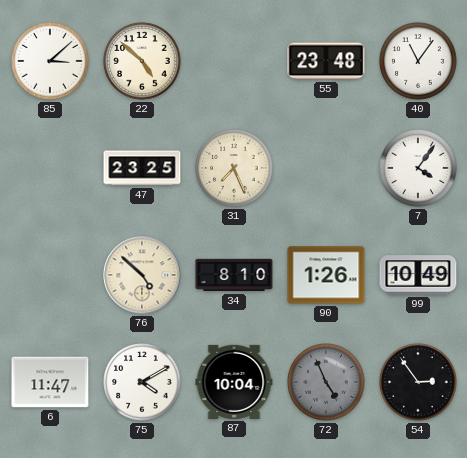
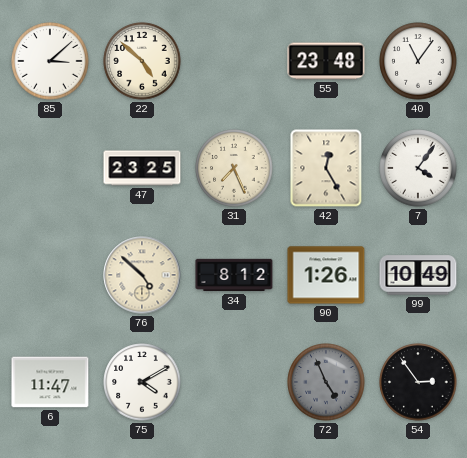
42: none -> 12:25 (326, 168)
34: 8:10 -> 8:12 (234, 275)
87: 10:04 -> none (234, 382)
